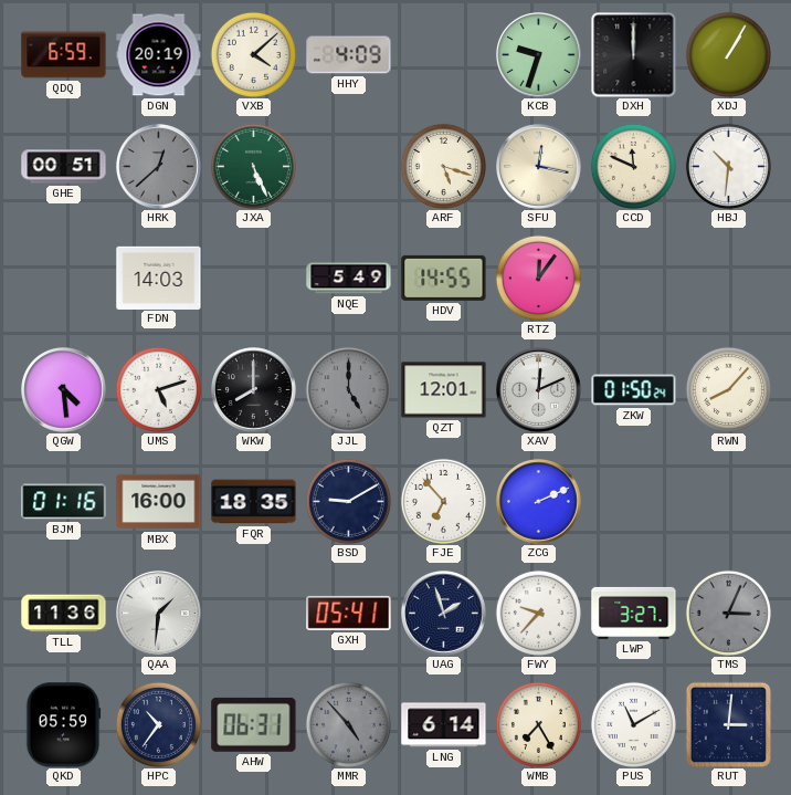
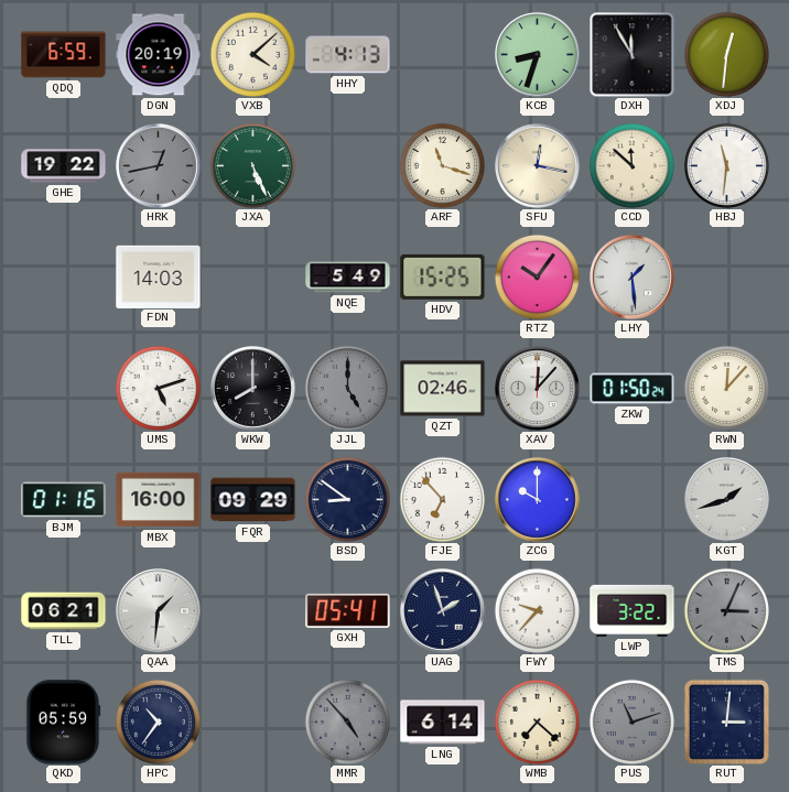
HHY: 4:09 -> 4:13 (348, 55)
KCB: 9:33 -> 8:33 (538, 55)
DXH: 12:00 -> 11:55 (633, 55)
XDJ: 1:05 -> 12:31 (726, 54)
GHE: 00:51 -> 19:22 (64, 166)
HRK: 12:38 -> 12:43 (159, 166)
ARF: 5:18 -> 11:18 (442, 165)
CCD: 11:49 -> 11:52 (631, 165)
HBJ: 10:31 -> 11:31 (726, 165)
HDV: 14:55 -> 15:25 (443, 276)
RTZ: 12:06 -> 10:06 (537, 276)
LHY: none -> 1:29 (633, 278)
QGW: 4:29 -> none (64, 390)
QZT: 12:01 -> 02:46 (443, 389)
XAV: 12:11 -> 12:07 (538, 389)
RWN: 8:07 -> 12:07 (726, 388)
FQR: 18:35 -> 09:29 (253, 500)
BSD: 9:10 -> 8:51 (347, 499)
ZCG: 2:11 -> 10:00 (538, 500)
KGT: none -> 1:42 (727, 500)
TLL: 11:36 -> 06:21 (64, 611)
LWP: 3:27 -> 3:22 (633, 610)
AHW: 06:31 -> none (254, 724)
WMB: 7:25 -> 7:22 (537, 722)
PUS: 11:10 -> 11:12 (631, 722)
PUS dial: white -> grey (631, 722)
